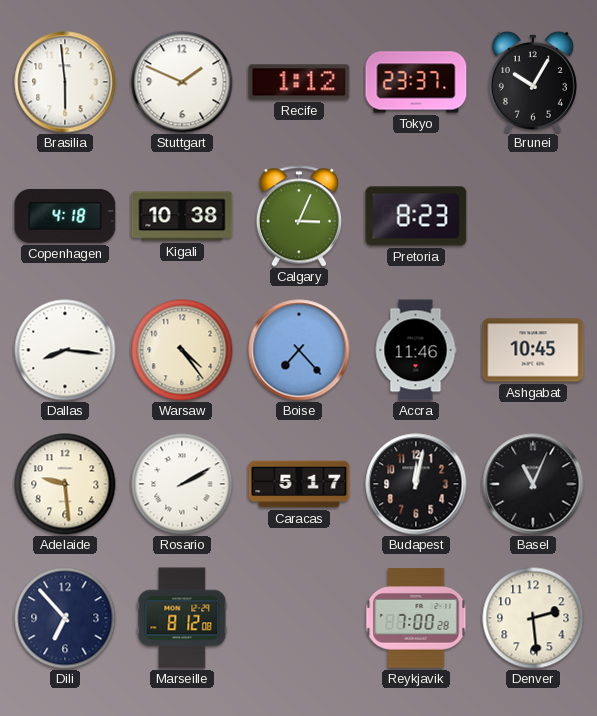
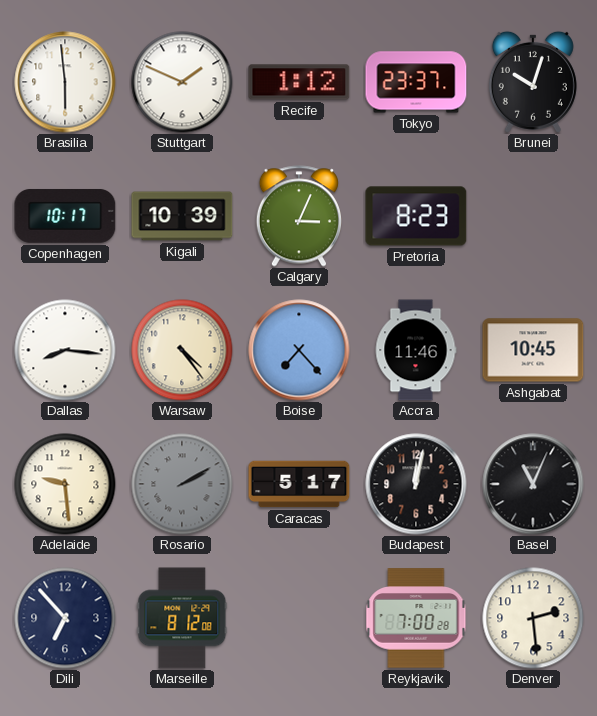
Brunei: 10:05 -> 10:03 (533, 82)
Copenhagen: 4:18 -> 10:17 (65, 216)
Kigali: 10:38 -> 10:39 (182, 216)
Rosario dial: white -> grey (182, 484)
